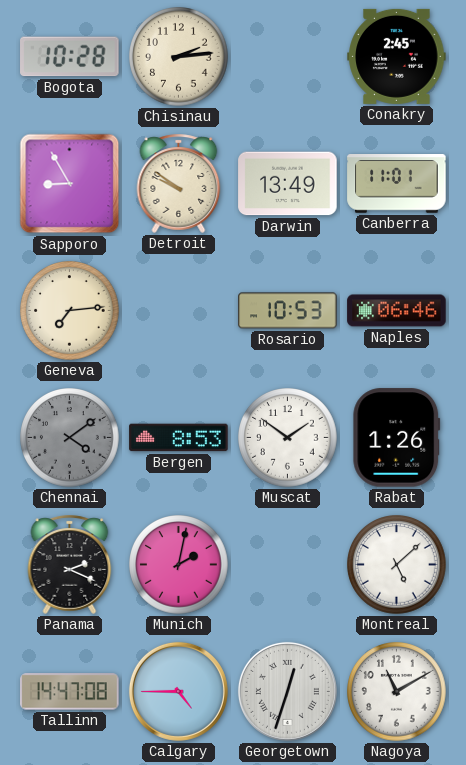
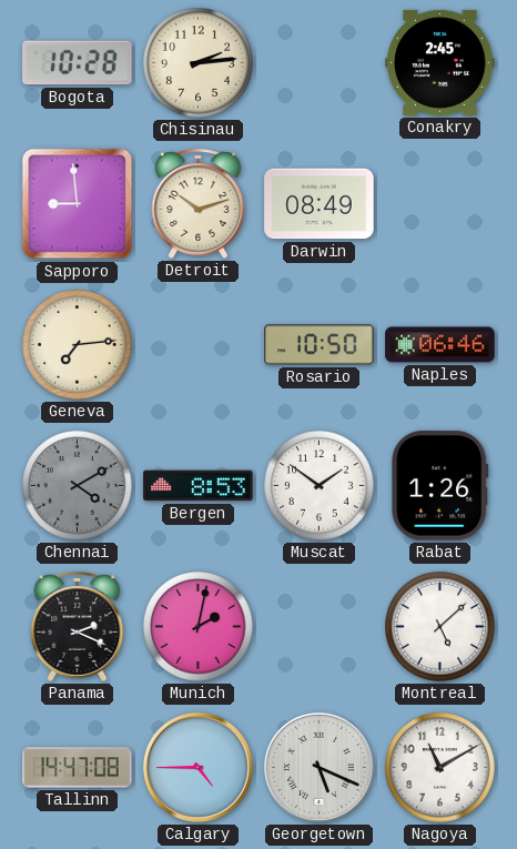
Sapporo: 8:55 -> 8:59 (78, 204)
Detroit: 9:51 -> 10:12 (199, 203)
Darwin: 13:49 -> 08:49 (320, 204)
Canberra: 11:01 -> none (397, 184)
Rosario: 10:53 -> 10:50 (320, 345)
Chennai: 4:09 -> 4:10 (78, 486)
Georgetown: 12:33 -> 5:19 (318, 767)
